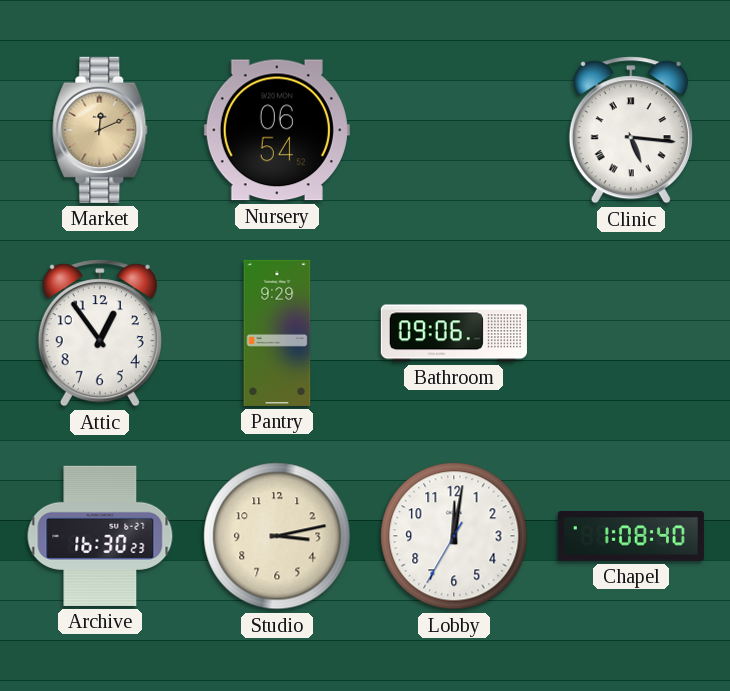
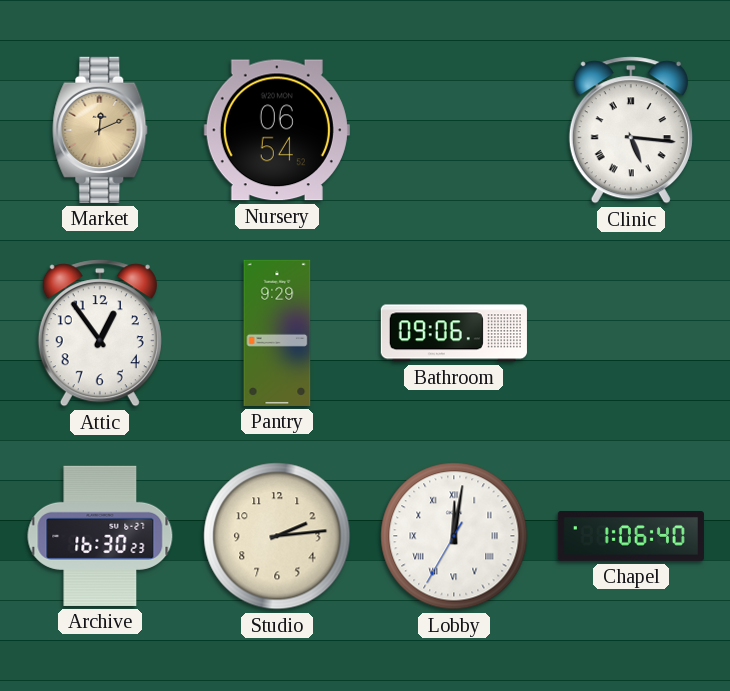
Studio: 3:13 -> 2:14 (277, 536)
Lobby numerals: Arabic -> Roman (454, 536)
Chapel: 1:08 -> 1:06 (631, 536)
